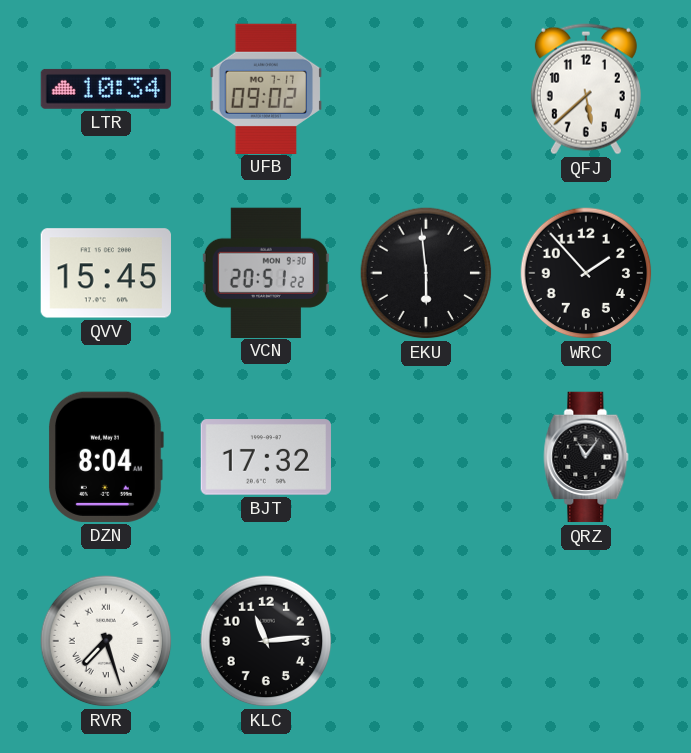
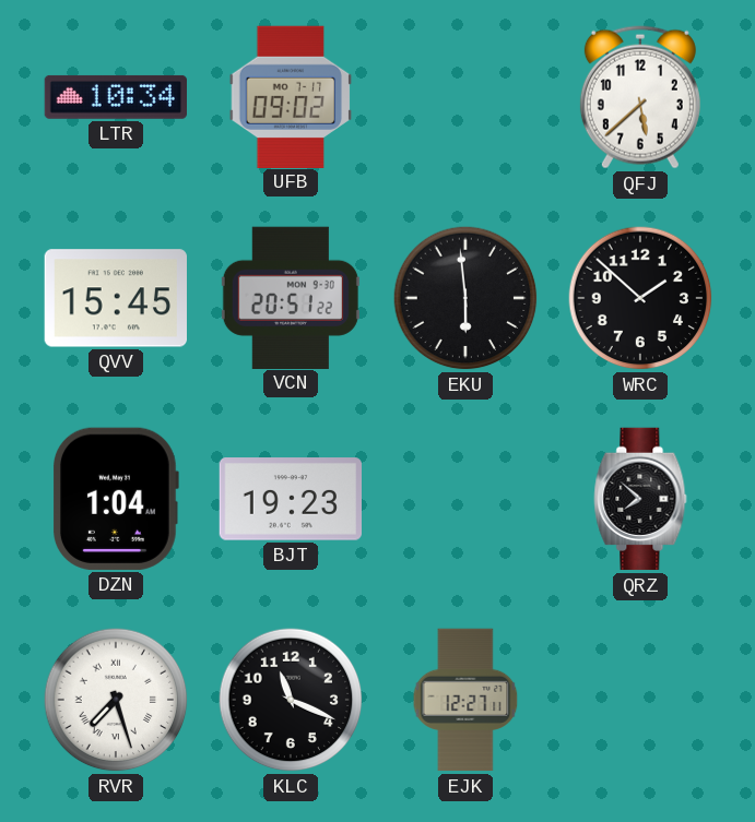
WRC: 1:53 -> 1:52 (640, 298)
DZN: 8:04 -> 1:04 (116, 499)
BJT: 17:32 -> 19:23 (290, 499)
QRZ: 11:06 -> 7:52 (640, 499)
KLC: 11:14 -> 11:19 (291, 700)
EJK: none -> 12:27 (465, 700)
